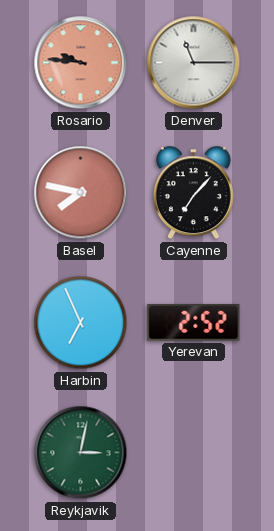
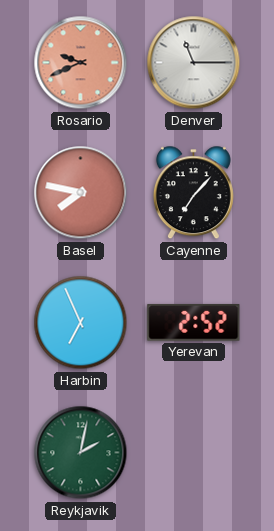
Rosario: 9:46 -> 9:41 (81, 63)
Reykjavik: 3:02 -> 2:02 (81, 453)
